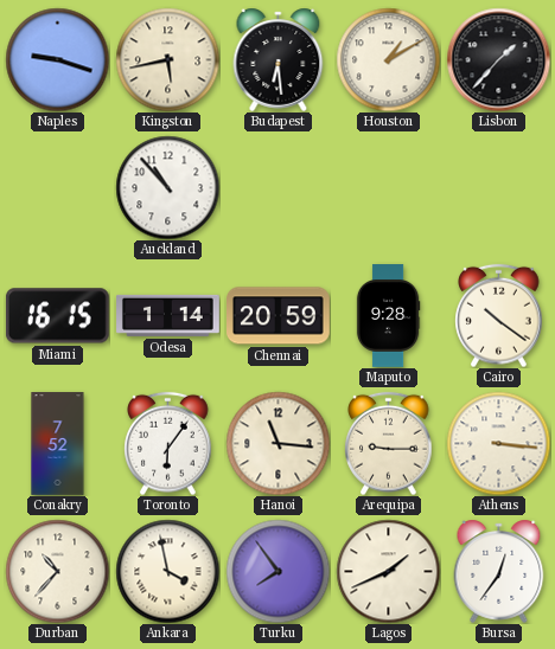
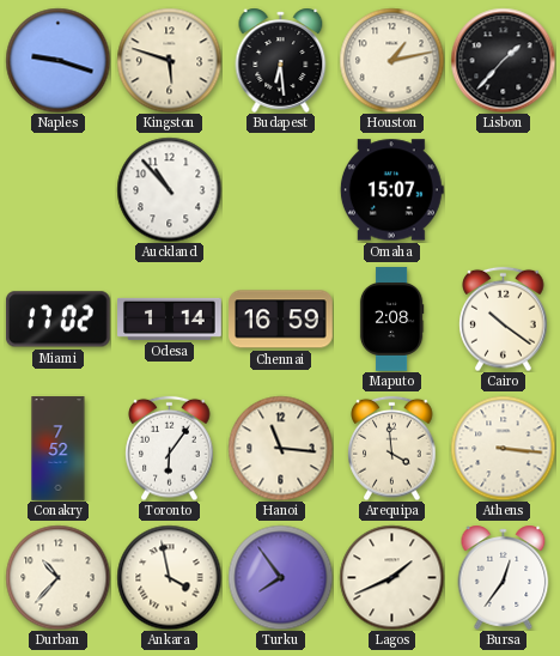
Kingston: 5:43 -> 5:48 (169, 60)
Houston: 1:10 -> 1:13 (391, 60)
Omaha: none -> 15:07 (391, 190)
Miami: 16:15 -> 17:02 (57, 320)
Chennai: 20:59 -> 16:59 (281, 320)
Maputo: 9:28 -> 2:08 (391, 320)
Arequipa: 9:15 -> 3:59 (392, 448)
